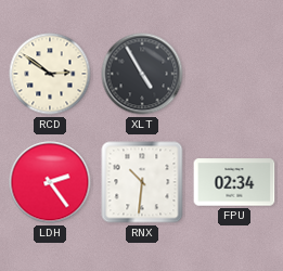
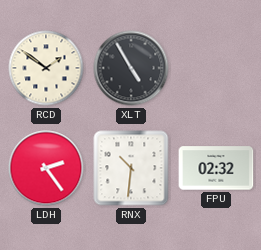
RCD: 2:51 -> 1:51 (46, 68)
FPU: 02:34 -> 02:32 (216, 168)
